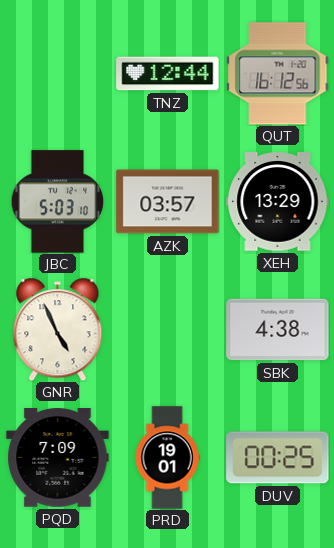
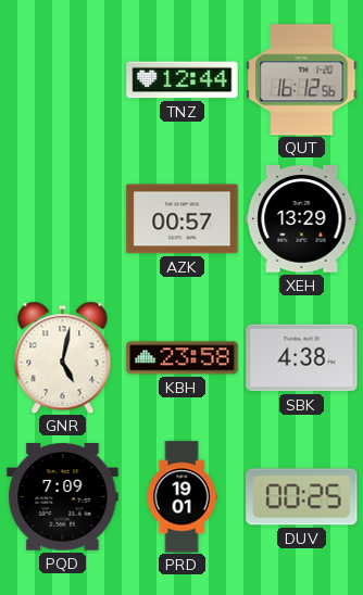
JBC: 5:03 -> none (58, 202)
AZK: 03:57 -> 00:57 (183, 219)
GNR: 4:56 -> 5:02 (63, 357)
KBH: none -> 23:58 (183, 358)
